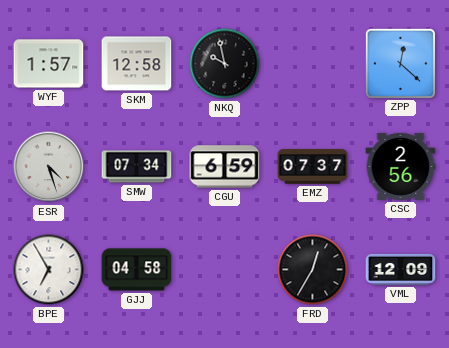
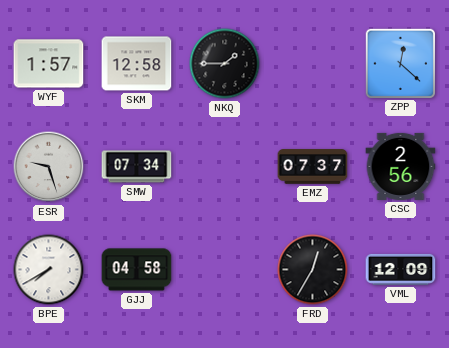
NKQ: 9:58 -> 1:45 (225, 64)
ESR: 4:27 -> 9:27 (49, 167)
CGU: 6:59 -> none (225, 167)
BPE: 6:55 -> 7:40 (49, 270)
